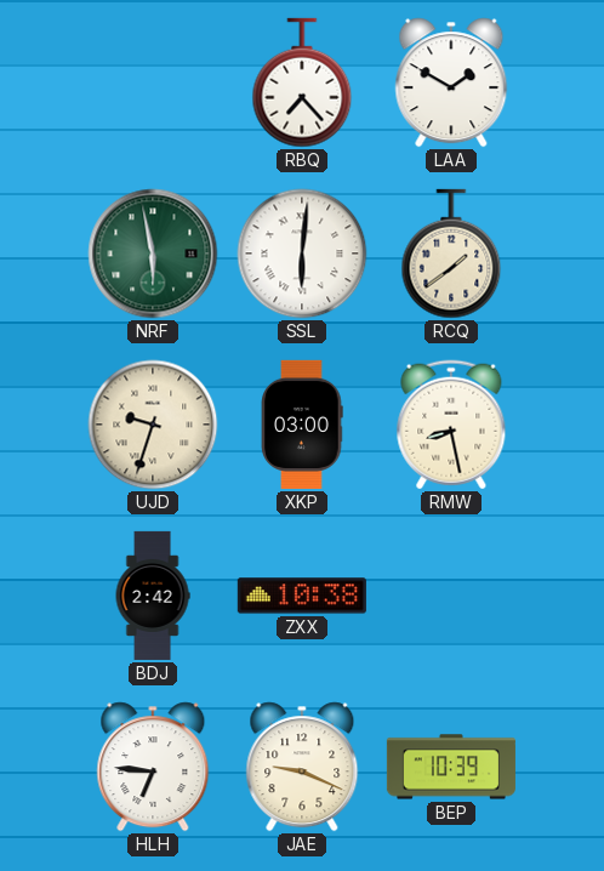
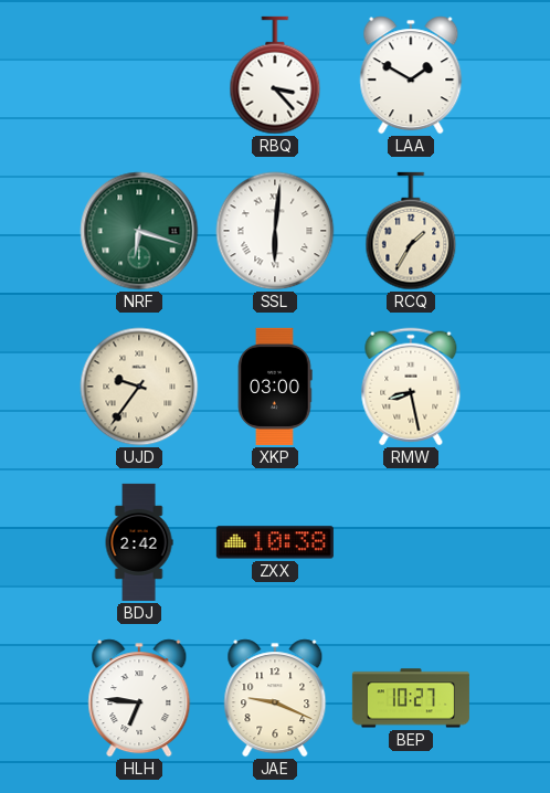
RBQ: 7:23 -> 3:23 (275, 75)
NRF: 5:58 -> 6:18 (139, 231)
RCQ: 1:39 -> 1:35 (411, 231)
UJD: 9:33 -> 9:36 (139, 387)
BEP: 10:39 -> 10:27 (411, 698)
